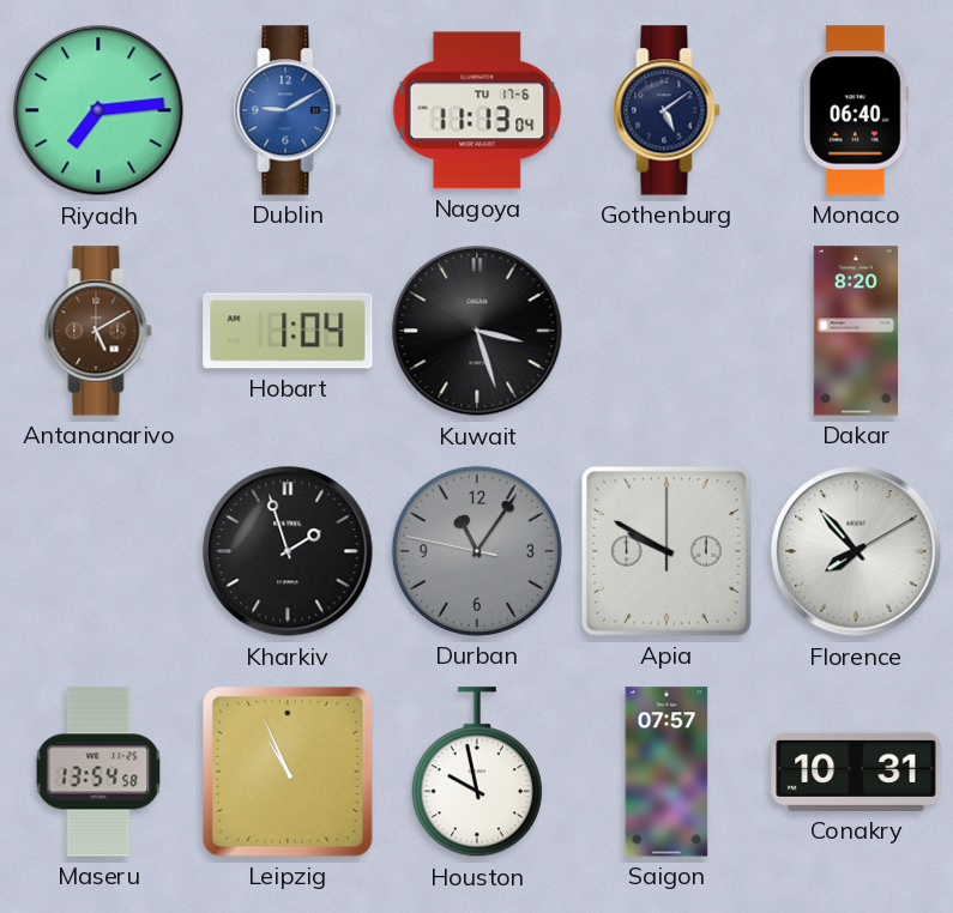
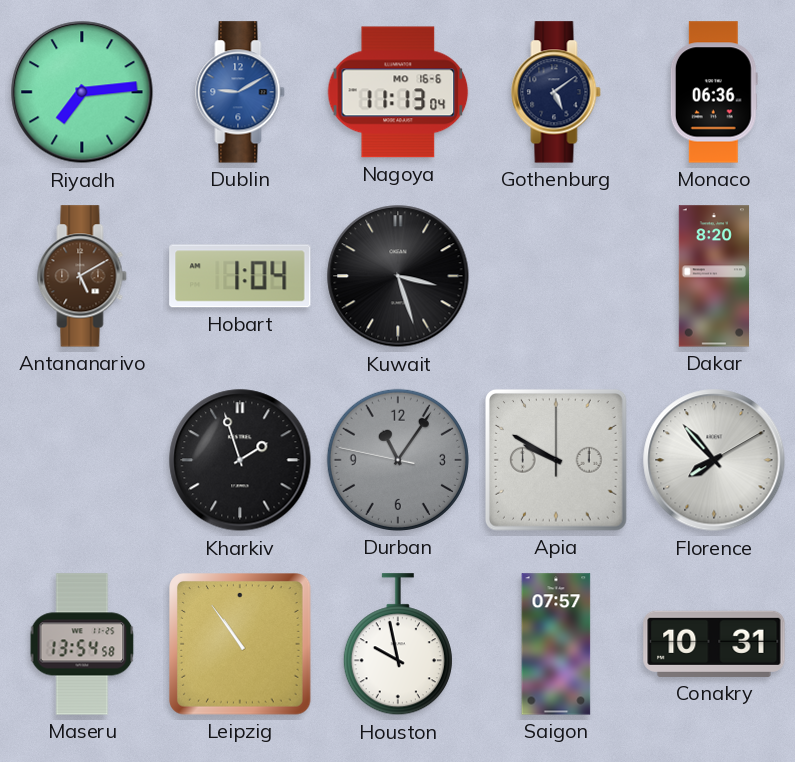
Nagoya date: TU 17-6 -> MO 16-6 (398, 92)
Monaco: 06:40 -> 06:36 (714, 92)
Leipzig: 10:56 -> 10:54 (241, 645)
